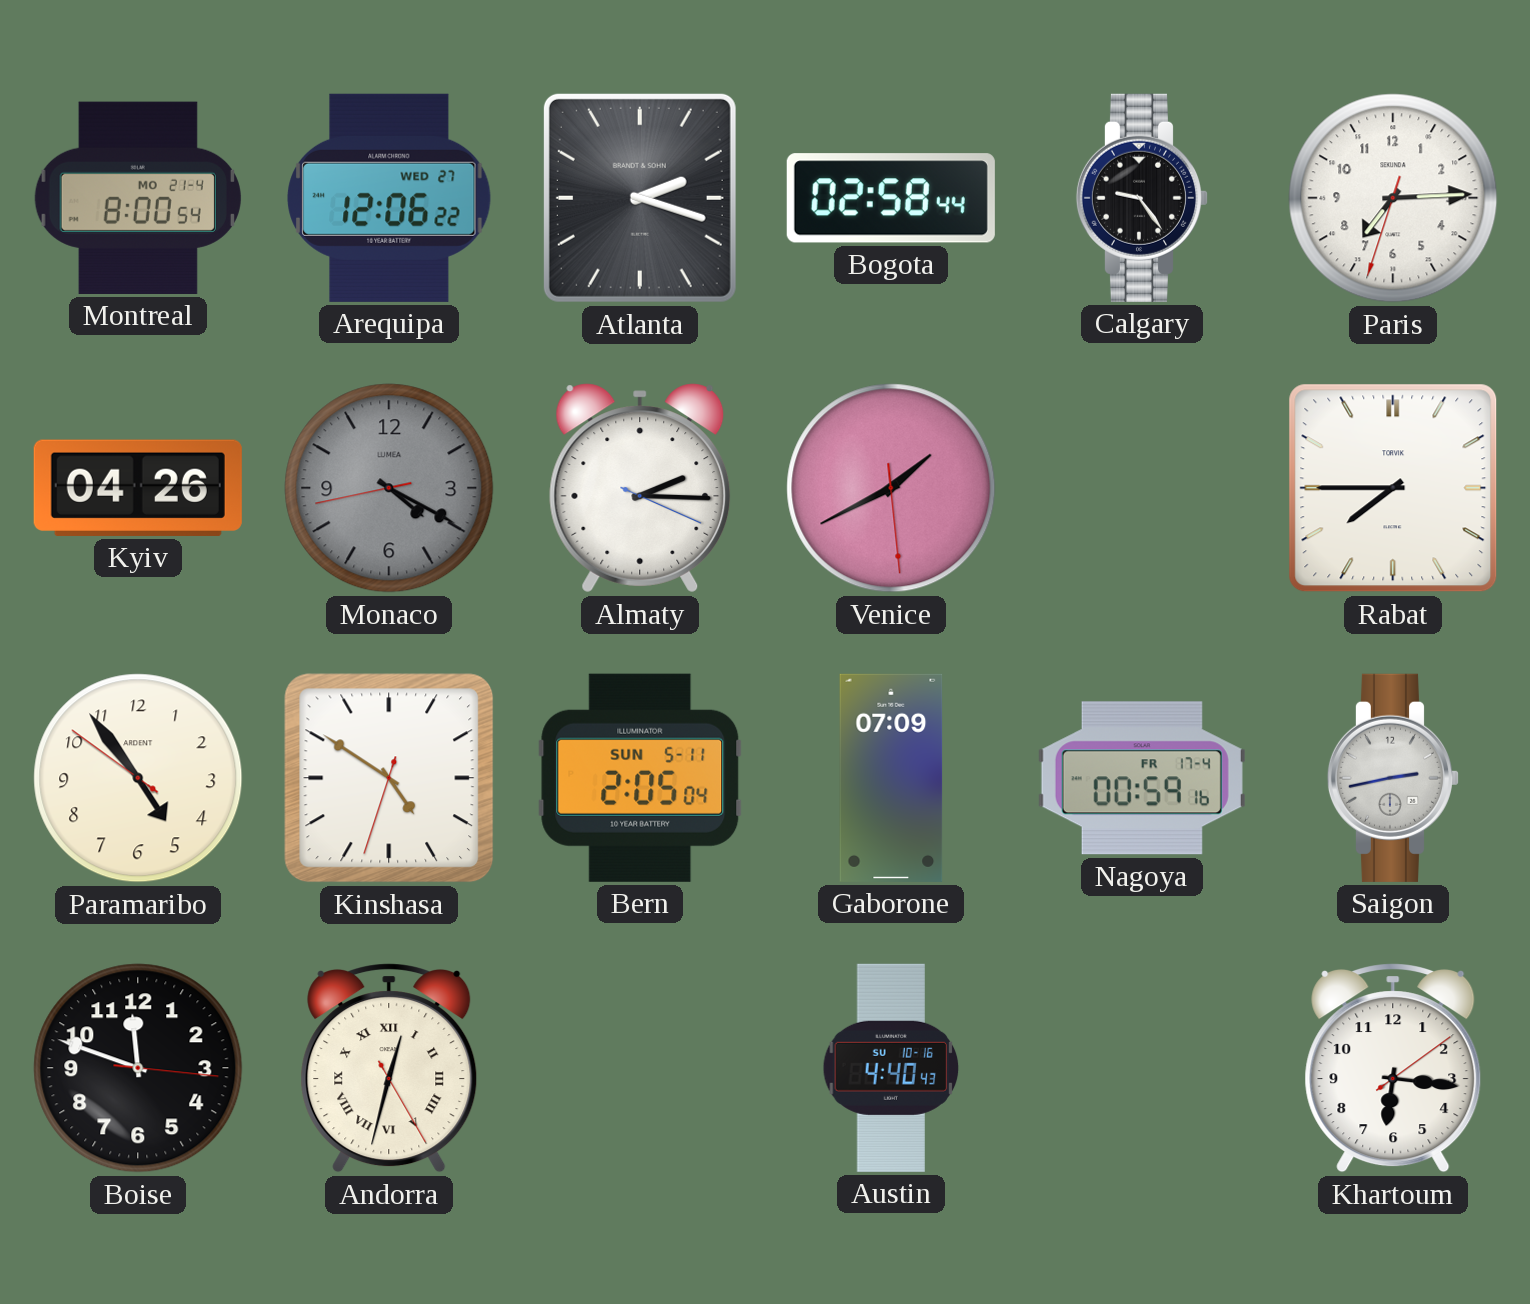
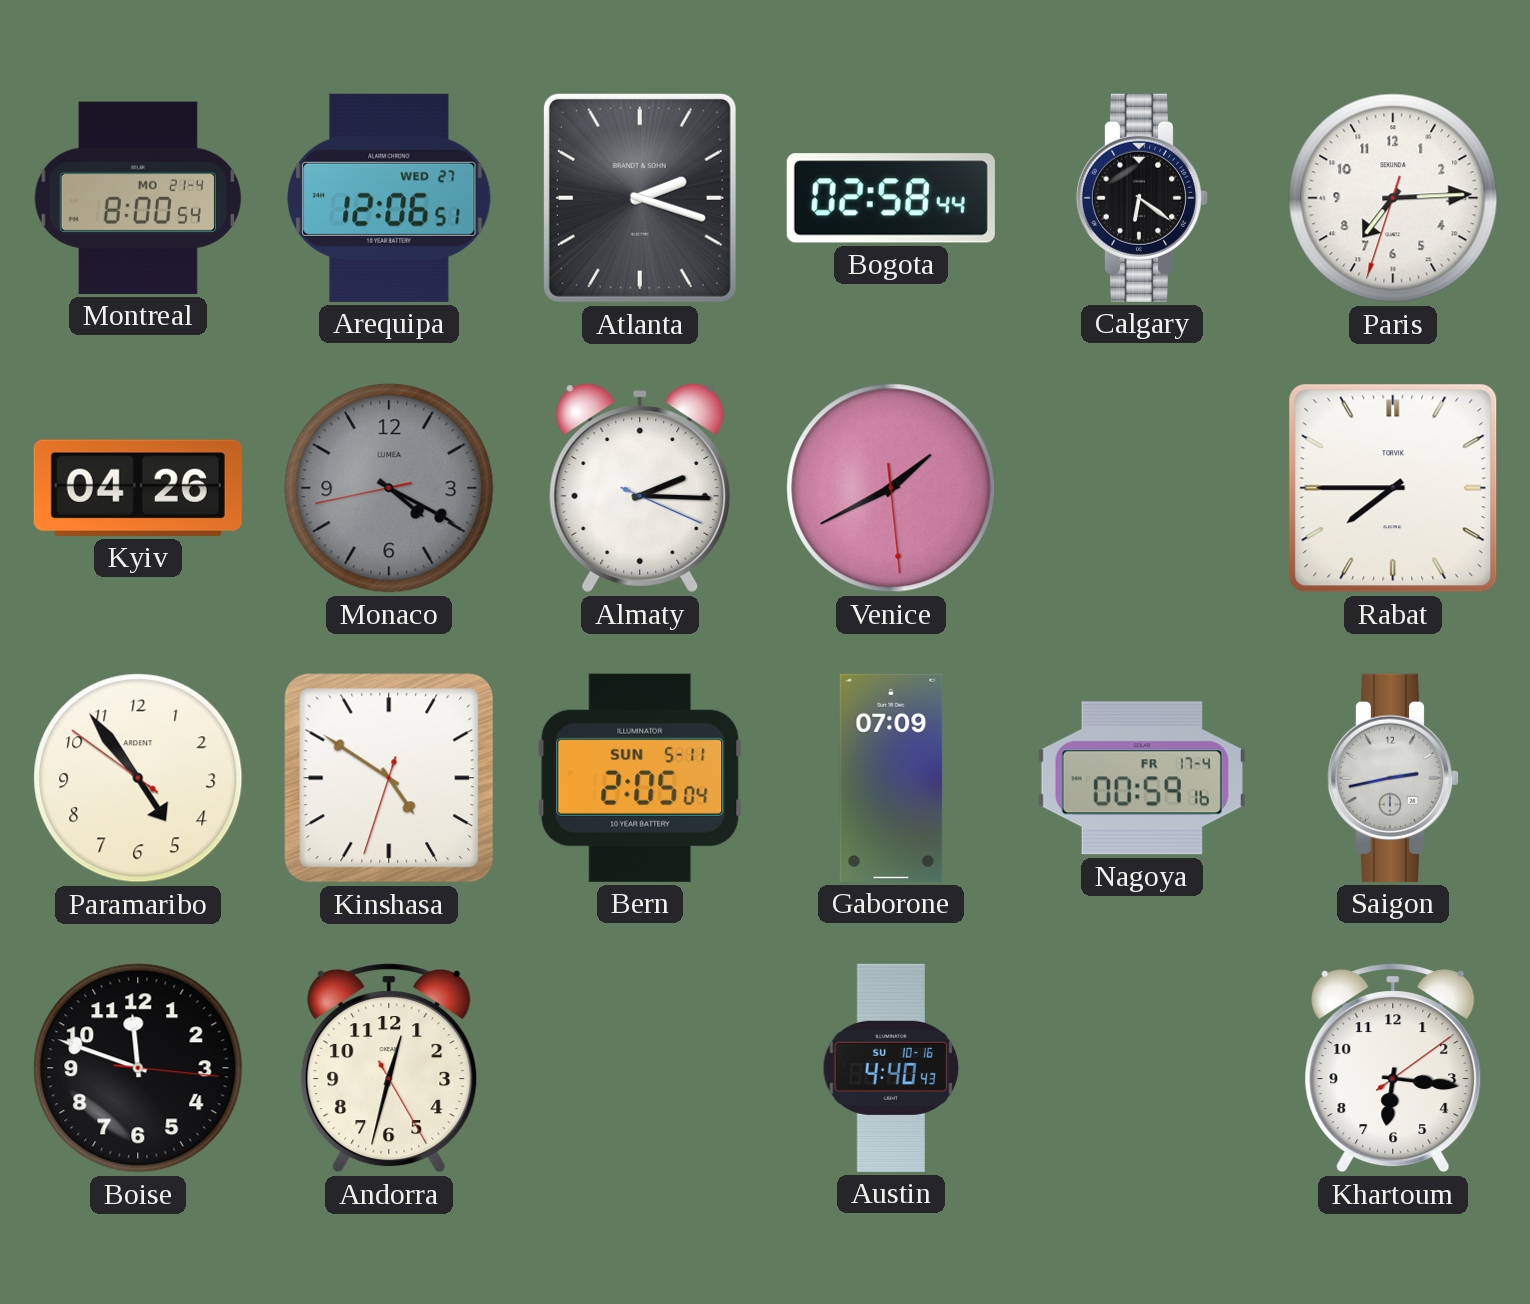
Arequipa: 12:06:22 -> 12:06:51 (389, 198)
Calgary: 9:24 -> 6:21 (1141, 198)
Andorra numerals: Roman -> Arabic (389, 1068)
